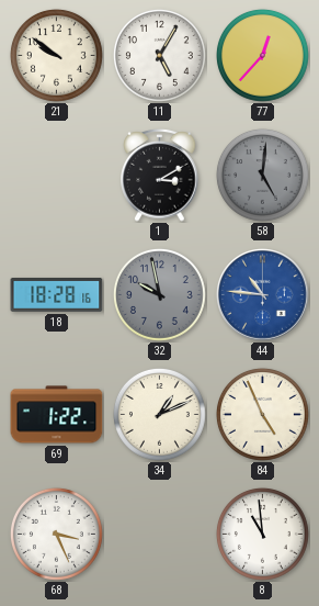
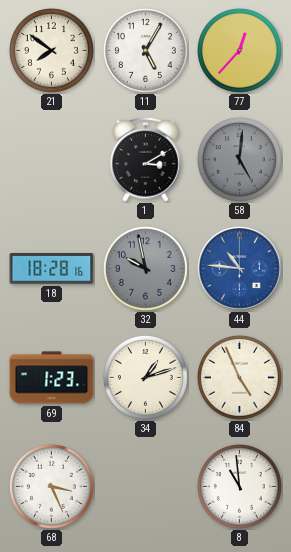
21: 9:51 -> 7:51 (51, 50)
69: 1:22 -> 1:23 (52, 378)
34: 1:11 -> 1:12 (145, 377)
